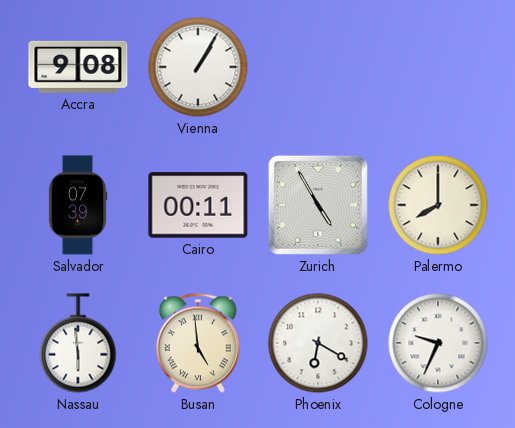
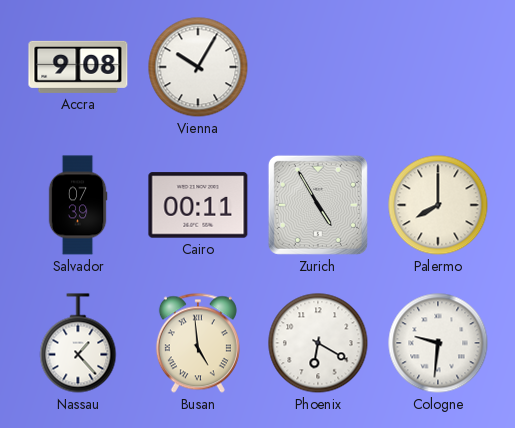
Vienna: 1:05 -> 10:05 (198, 67)
Nassau: 5:59 -> 1:23 (78, 343)
Cologne: 9:34 -> 9:31 (438, 343)
